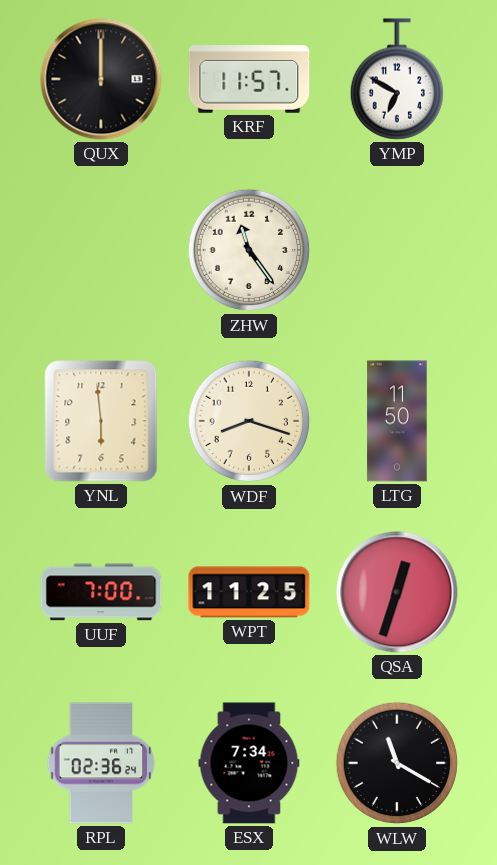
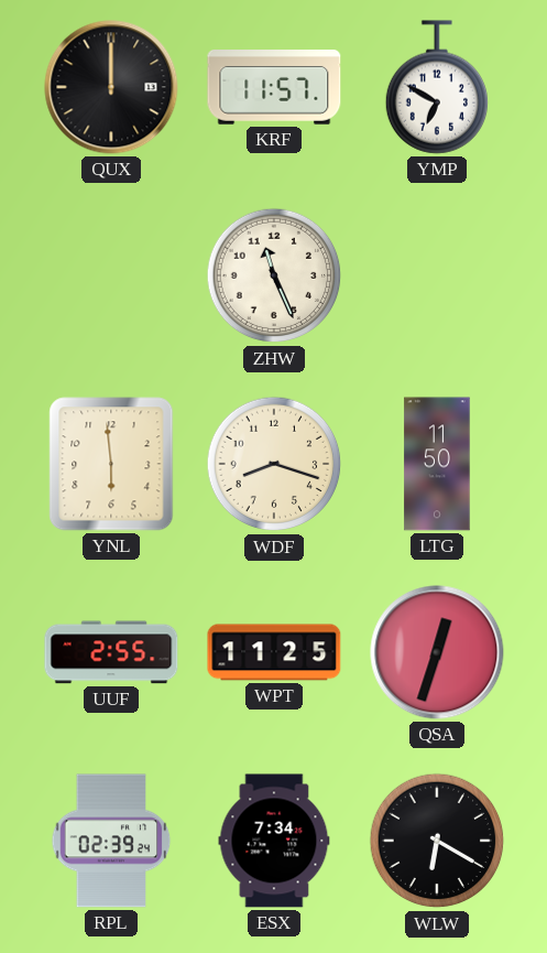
ZHW: 11:24 -> 11:26 (274, 275)
UUF: 7:00 -> 2:55 (111, 652)
RPL: 02:36 -> 02:39 (111, 841)
WLW: 11:20 -> 6:20 (437, 841)
